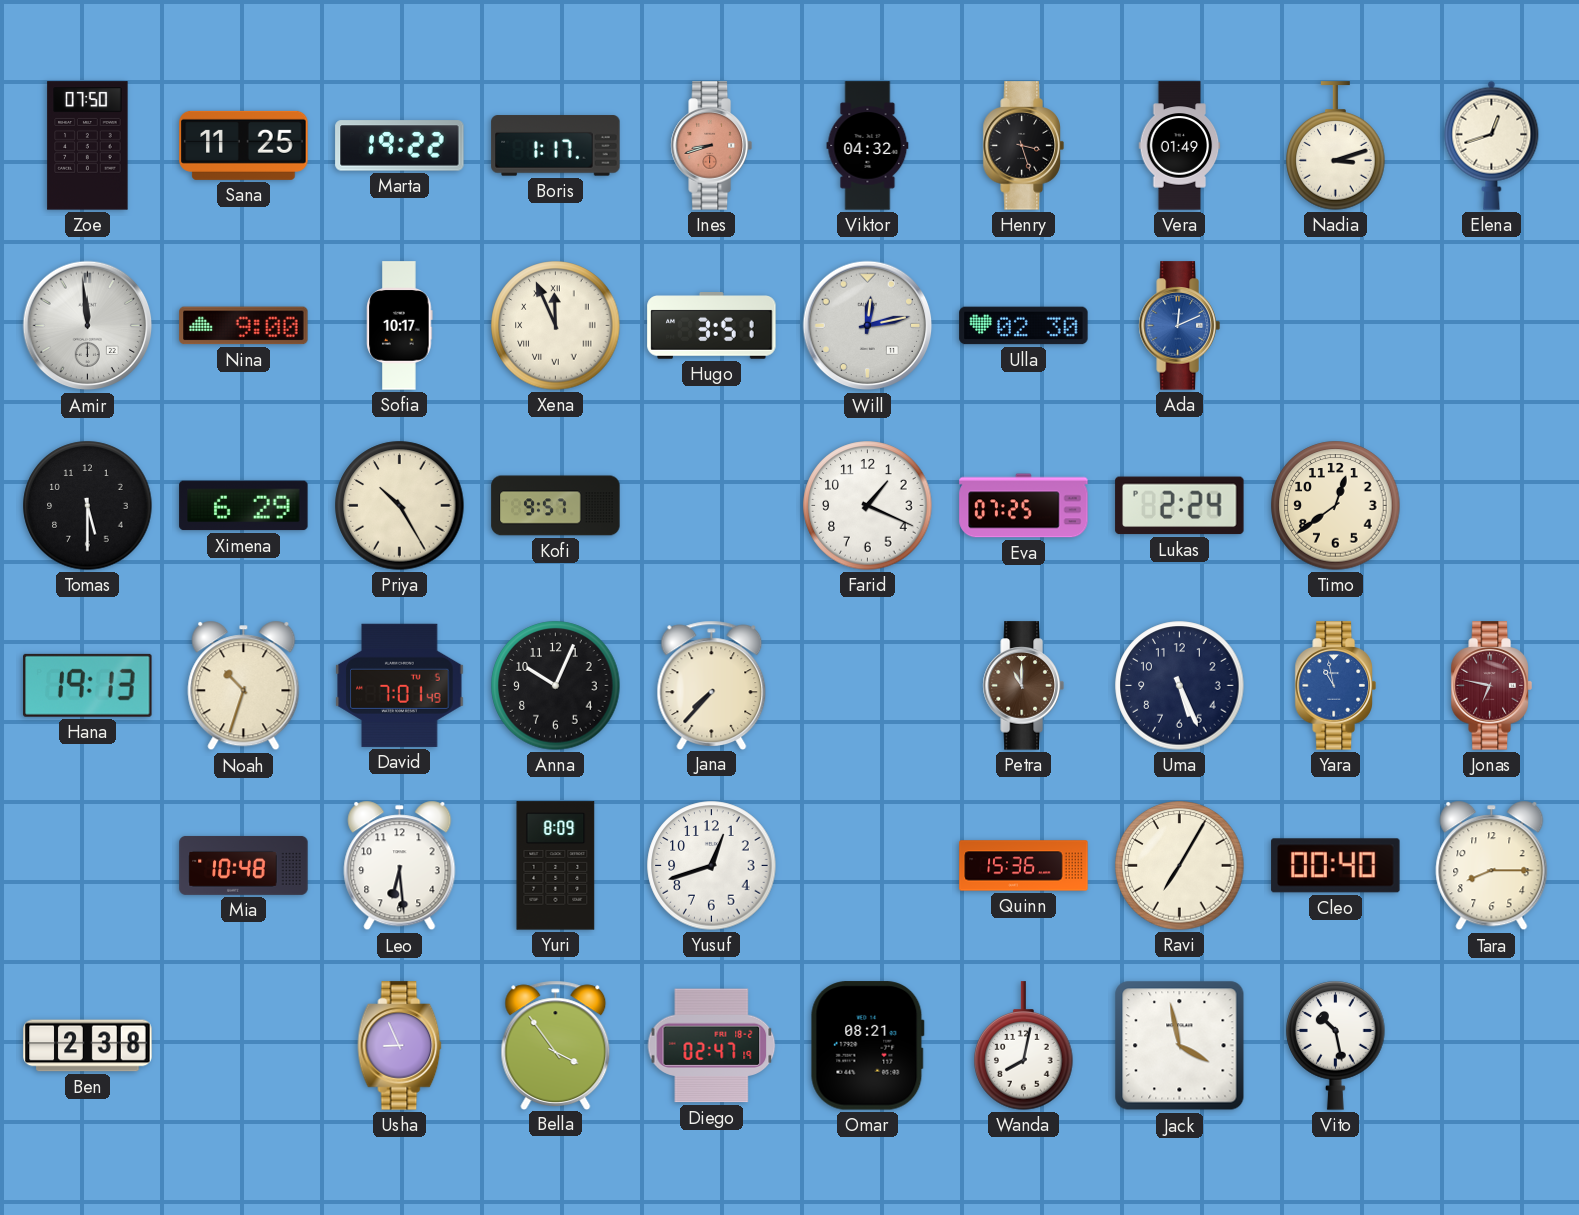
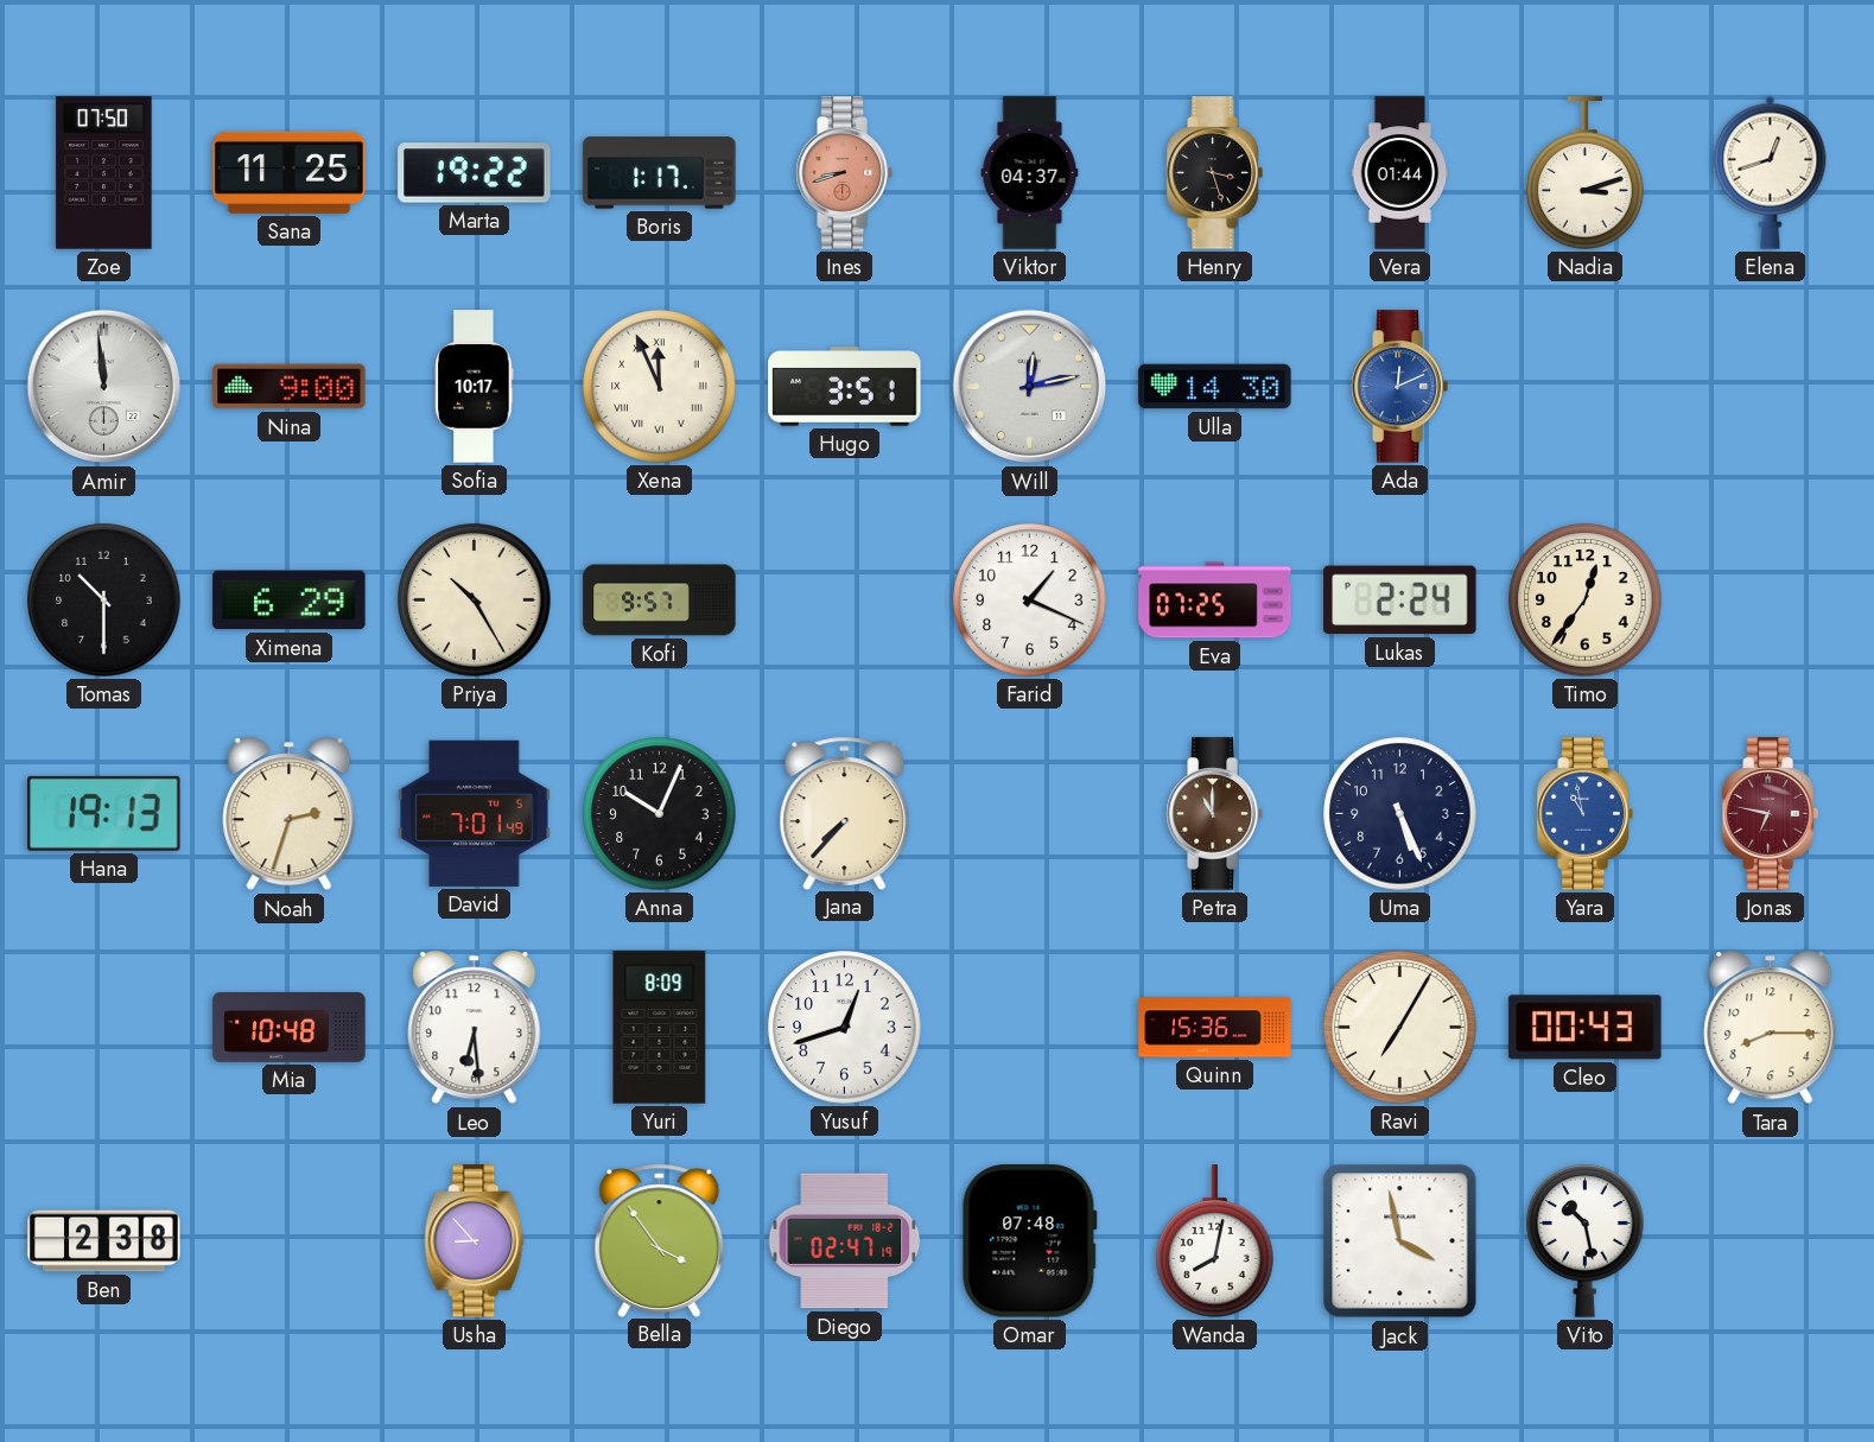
Viktor: 04:32 -> 04:37 (1030, 173)
Vera: 01:49 -> 01:44 (1400, 173)
Ulla: 02:30 -> 14:30 (1215, 387)
Tomas: 5:30 -> 10:30 (104, 601)
Timo: 12:39 -> 12:36 (1586, 601)
Noah: 10:33 -> 2:33 (290, 814)
Cleo: 00:40 -> 00:43 (1586, 1028)
Usha: 8:56 -> 8:53 (475, 1241)
Omar: 08:21 -> 07:48 (1029, 1241)
